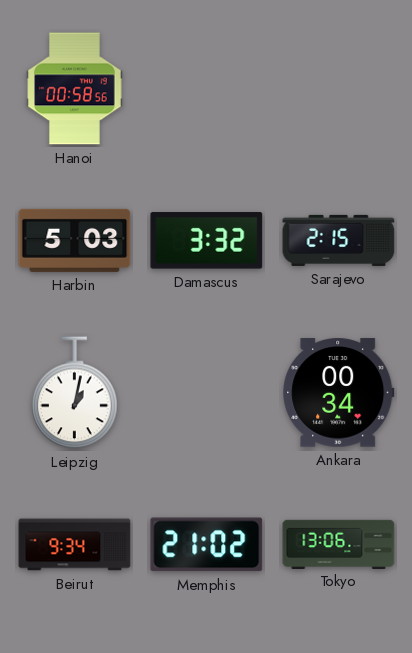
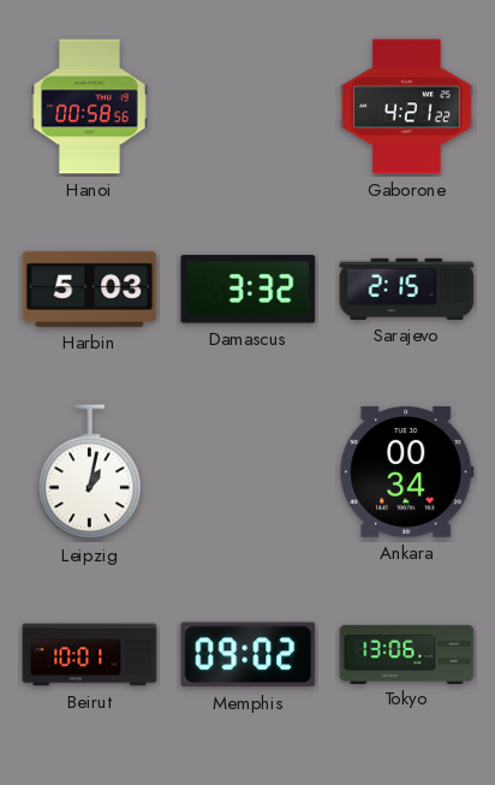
Gaborone: none -> 4:21 (406, 107)
Beirut: 9:34 -> 10:01 (90, 655)
Memphis: 21:02 -> 09:02 (249, 655)
